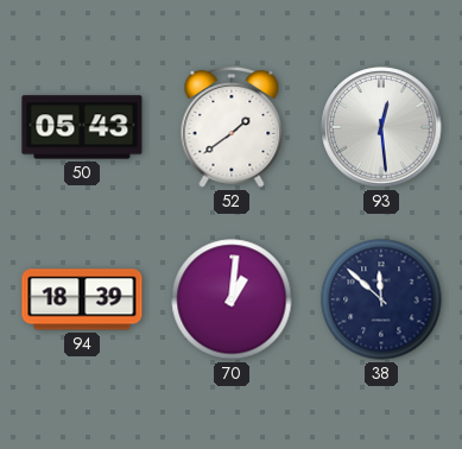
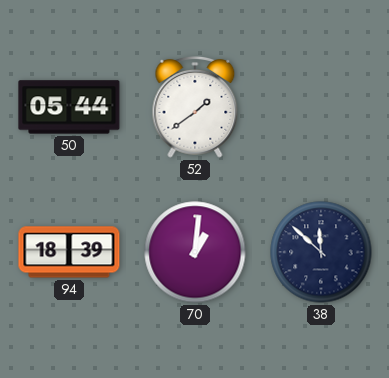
50: 05:43 -> 05:44 (69, 107)
93: 12:29 -> none (381, 127)
